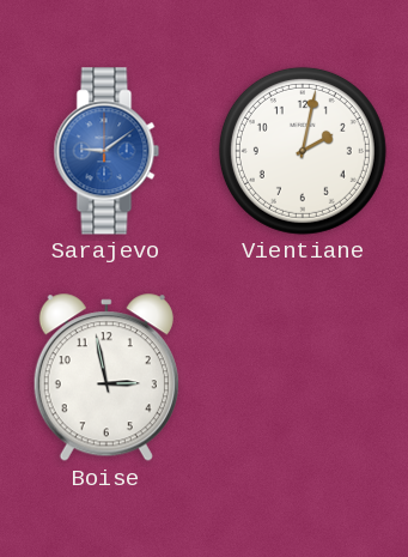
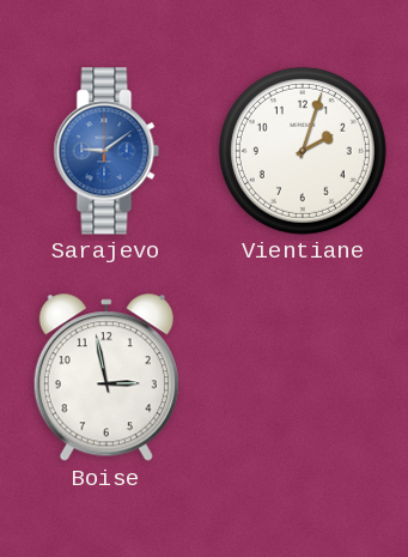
Vientiane: 2:02 -> 2:03 (303, 151)
